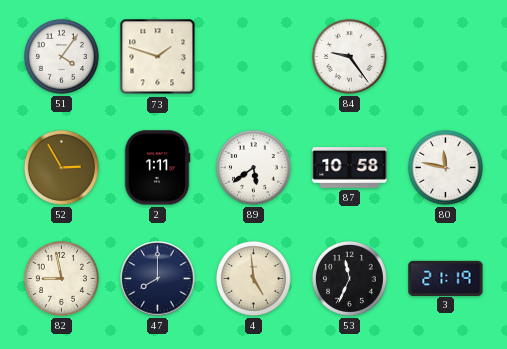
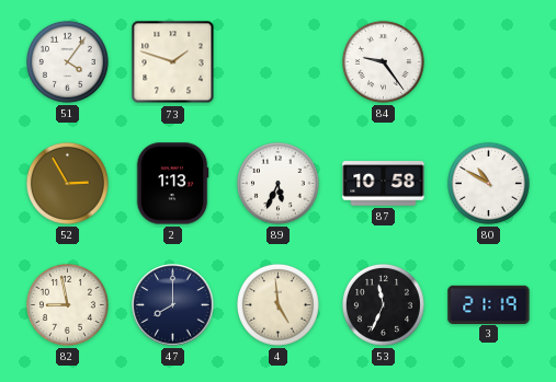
2: 1:11 -> 1:13 (172, 184)
89: 5:39 -> 5:34 (277, 183)
80: 11:47 -> 10:50 (488, 183)
